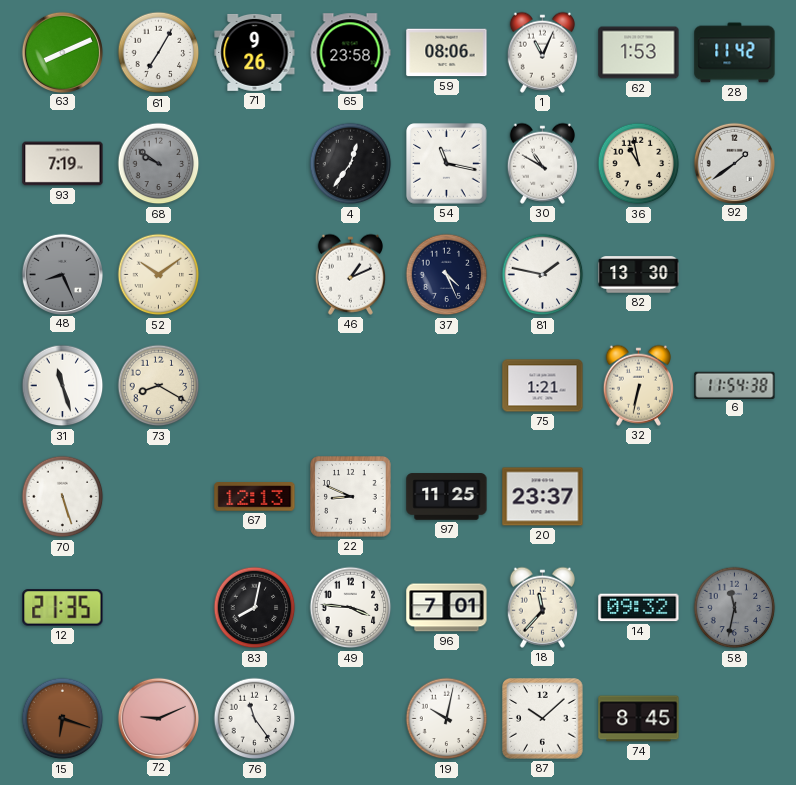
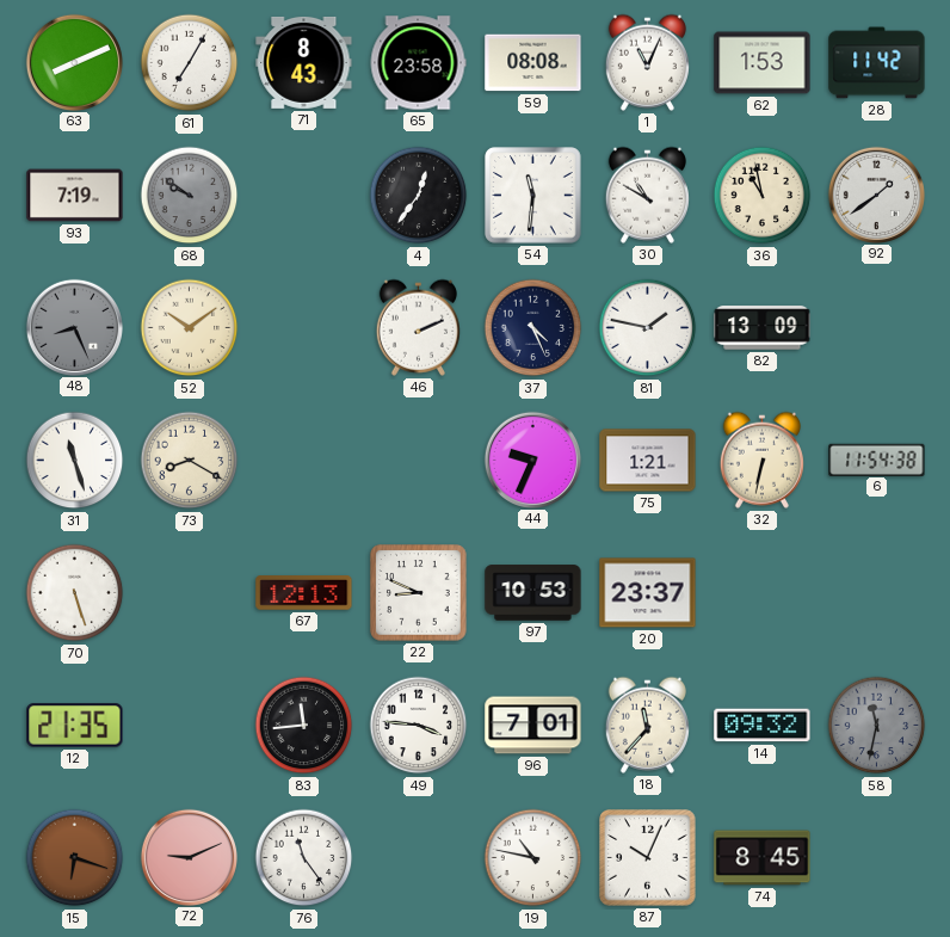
71: 9:26 -> 8:43 (304, 62)
59: 08:06 -> 08:08 (533, 63)
54: 11:17 -> 11:31 (533, 196)
46: 1:11 -> 2:11 (418, 327)
82: 13:30 -> 13:09 (763, 328)
44: none -> 9:34 (532, 460)
97: 11:25 -> 10:53 (533, 593)
83: 8:02 -> 11:44 (304, 726)
19: 10:02 -> 10:47 (533, 858)
87: 10:08 -> 10:04 (648, 858)
